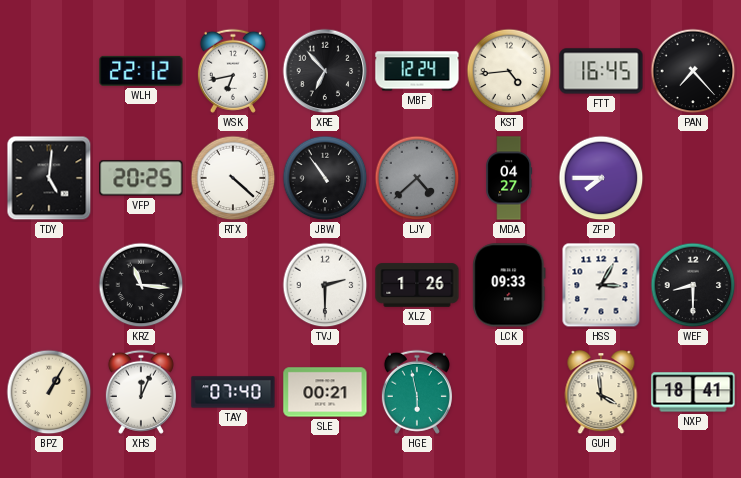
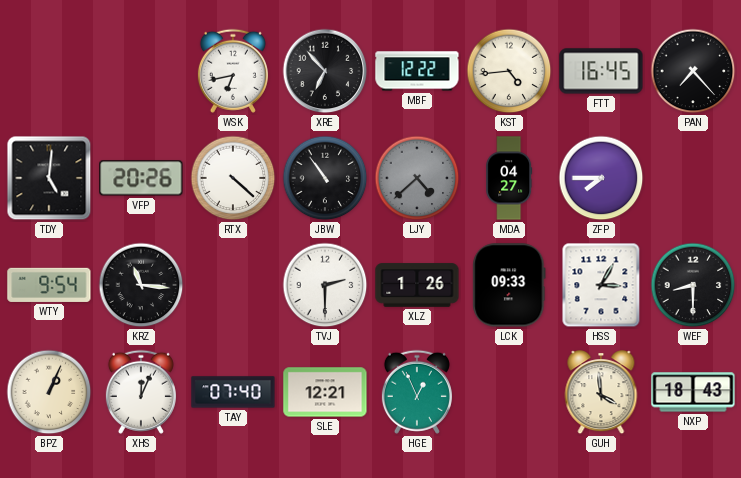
WLH: 22:12 -> none (141, 71)
MBF: 12:24 -> 12:22 (417, 71)
VFP: 20:25 -> 20:26 (141, 178)
WTY: none -> 9:54 (49, 285)
BPZ: 1:05 -> 1:04 (49, 392)
SLE: 00:21 -> 12:21 (325, 392)
HGE: 5:58 -> 12:56 (417, 392)
NXP: 18:41 -> 18:43 (693, 392)
